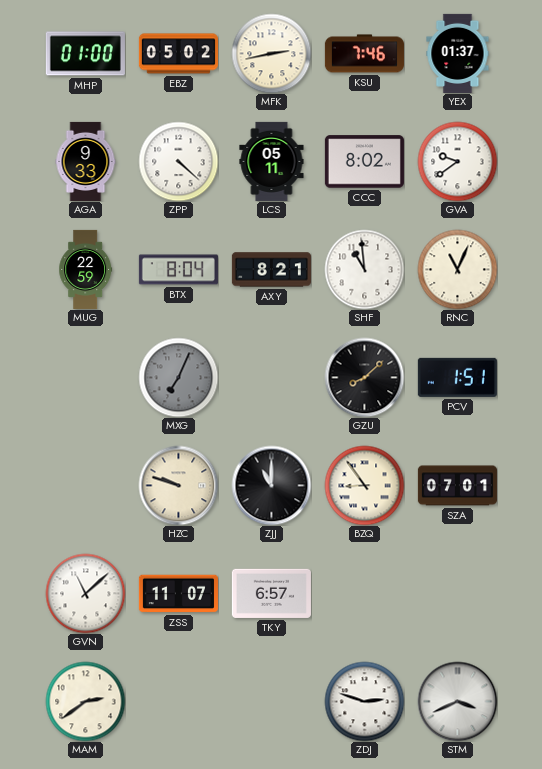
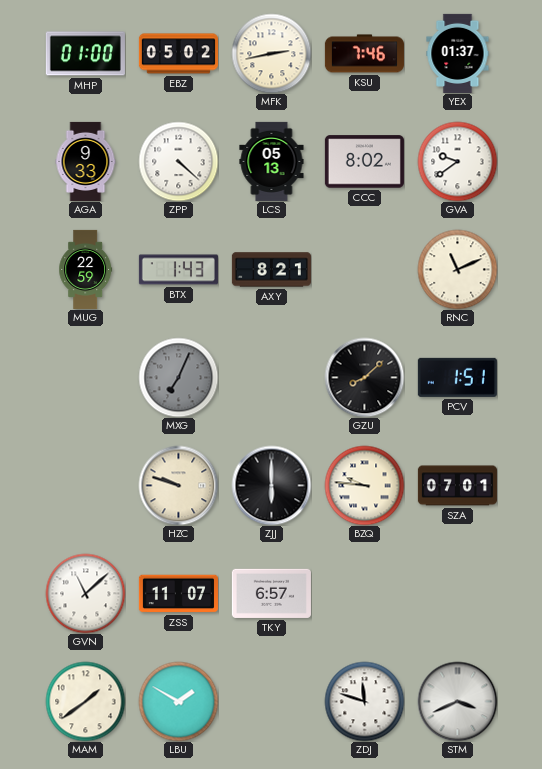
LCS: 05:11 -> 05:13 (272, 161)
BTX: 8:04 -> 1:43 (178, 270)
SHF: 10:59 -> none (364, 269)
RNC: 11:04 -> 11:11 (457, 269)
ZJJ: 11:00 -> 6:00 (271, 485)
BZQ: 8:54 -> 9:46 (364, 485)
MAM: 2:39 -> 1:39 (85, 701)
LBU: none -> 1:50 (178, 701)
ZDJ: 2:48 -> 11:48 (364, 701)
